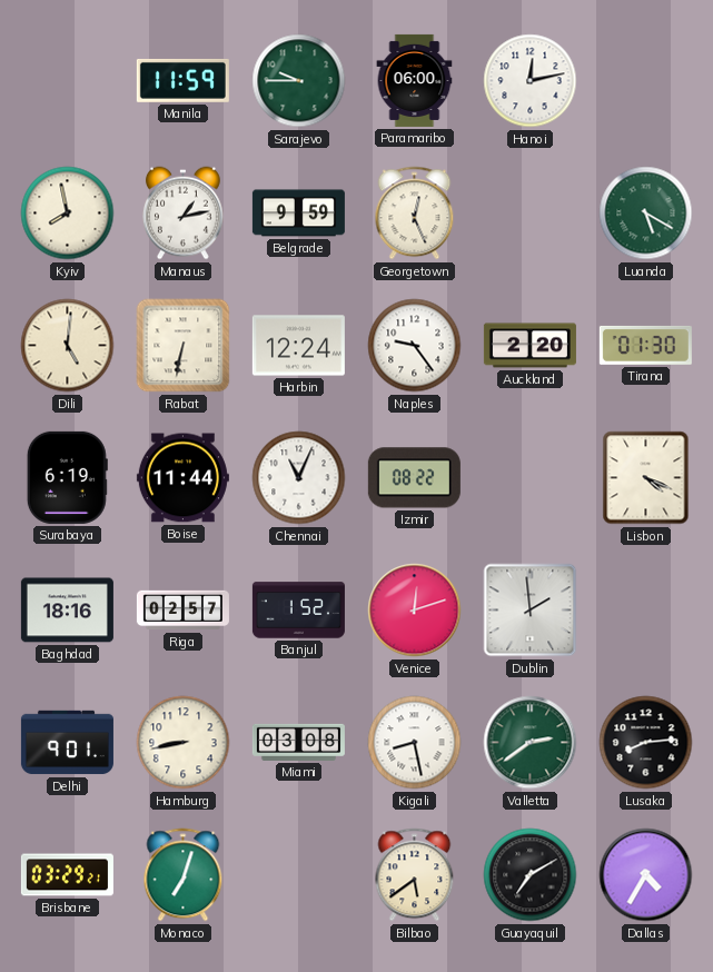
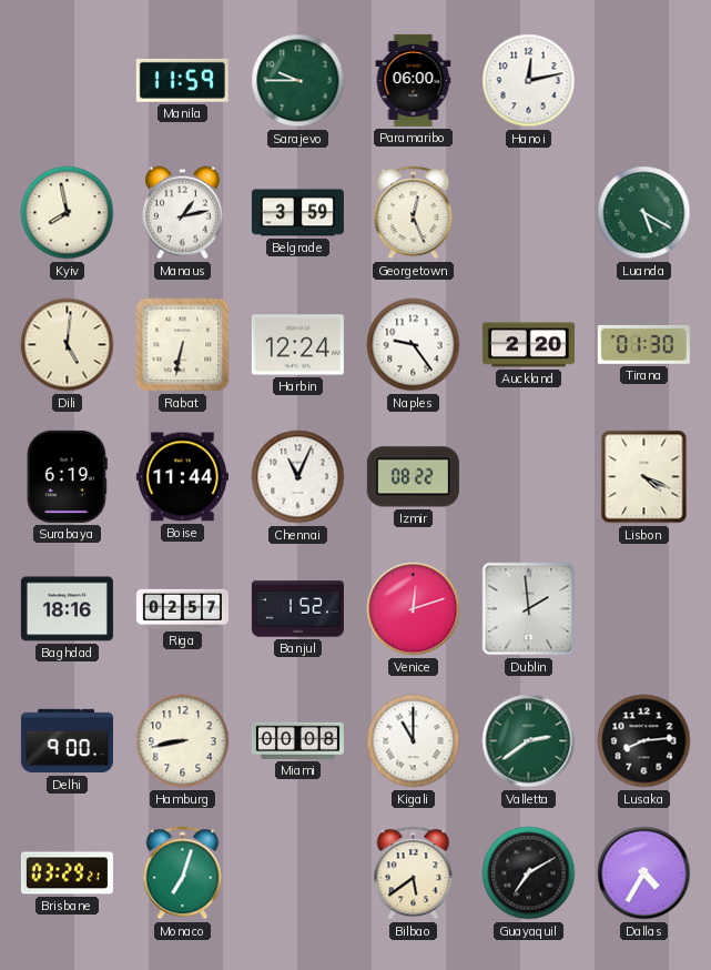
Belgrade: 9:59 -> 3:59 (297, 213)
Delhi: 9:01 -> 9:00 (67, 741)
Miami: 03:08 -> 00:08 (297, 740)
Kigali: 8:28 -> 11:00 (414, 741)
